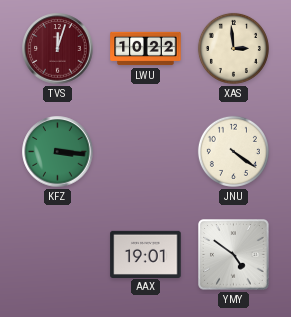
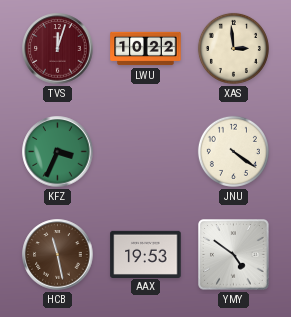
KFZ: 3:16 -> 3:34 (58, 152)
HCB: none -> 11:28 (58, 255)
AAX: 19:01 -> 19:53 (146, 254)
